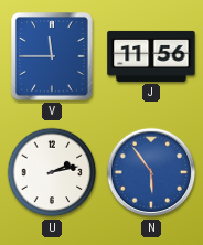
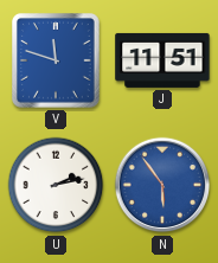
V: 11:45 -> 11:48 (57, 62)
J: 11:56 -> 11:51 (162, 60)
